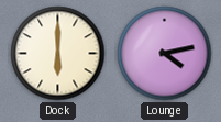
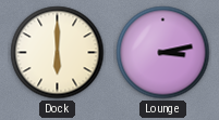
Lounge: 4:13 -> 3:13 (163, 53)
